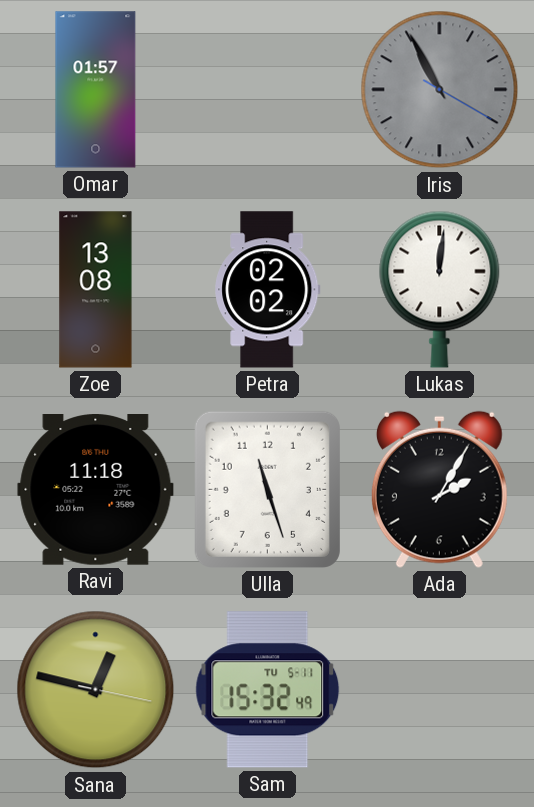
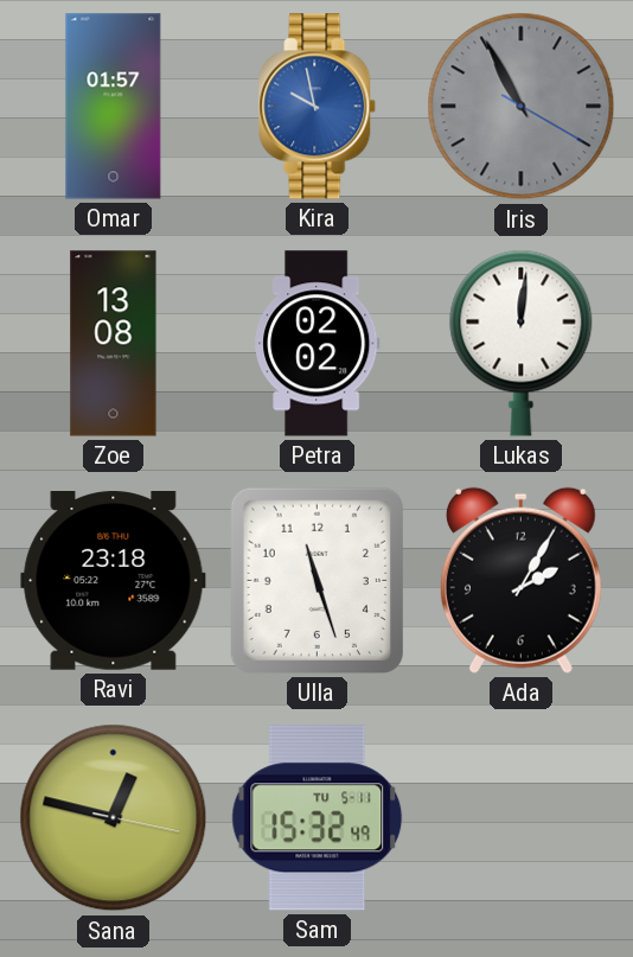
Kira: none -> 9:58 (318, 107)
Ravi: 11:18 -> 23:18 (114, 581)
